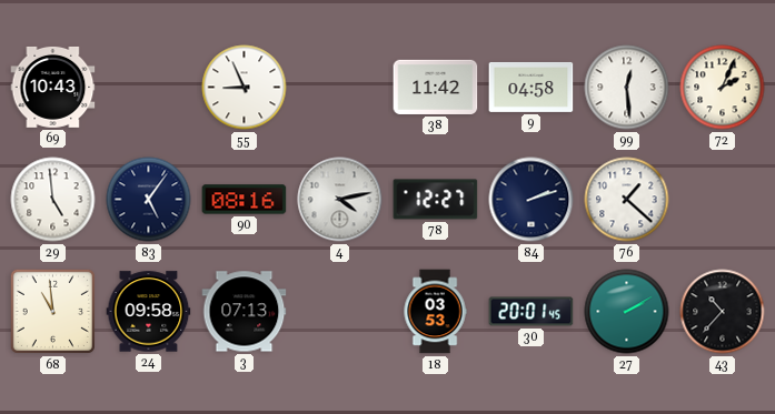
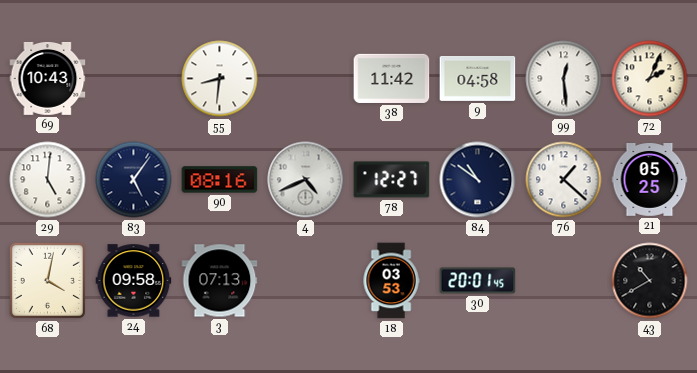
55: 8:56 -> 8:31 (220, 79)
29: 4:59 -> 5:01 (48, 180)
4: 4:13 -> 4:41 (306, 180)
84: 2:12 -> 10:51 (478, 180)
21: none -> 05:25 (650, 180)
68: 10:59 -> 4:02 (47, 280)
27: 2:10 -> none (627, 312)
43: 10:37 -> 10:40 (650, 281)
